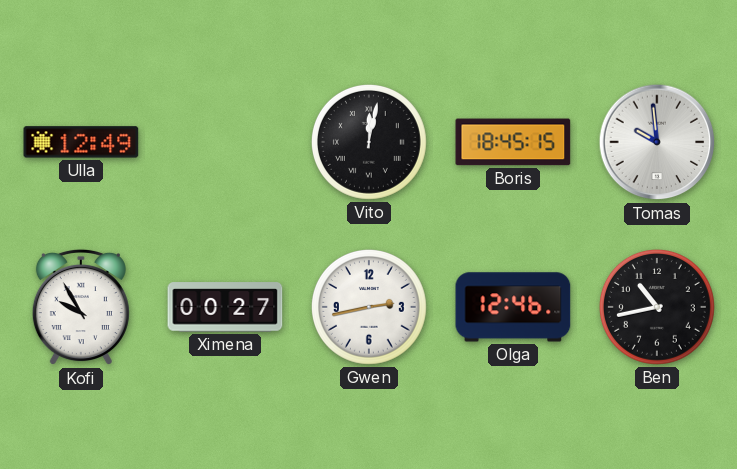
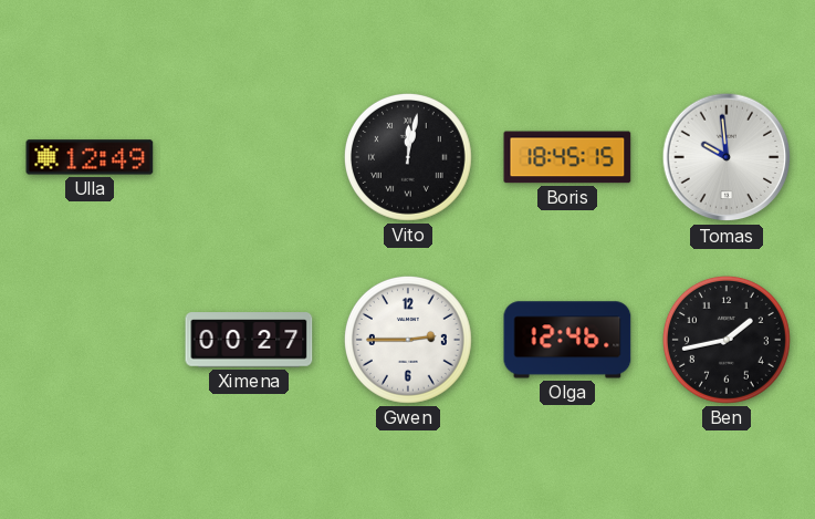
Kofi: 9:55 -> none (81, 307)
Gwen: 2:43 -> 2:45 (408, 340)
Ben: 10:43 -> 1:43 (727, 340)
